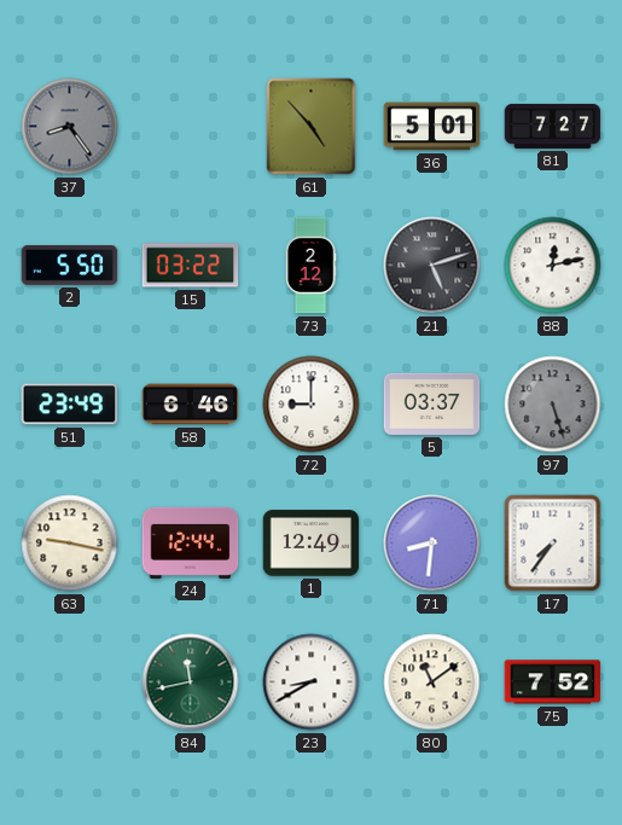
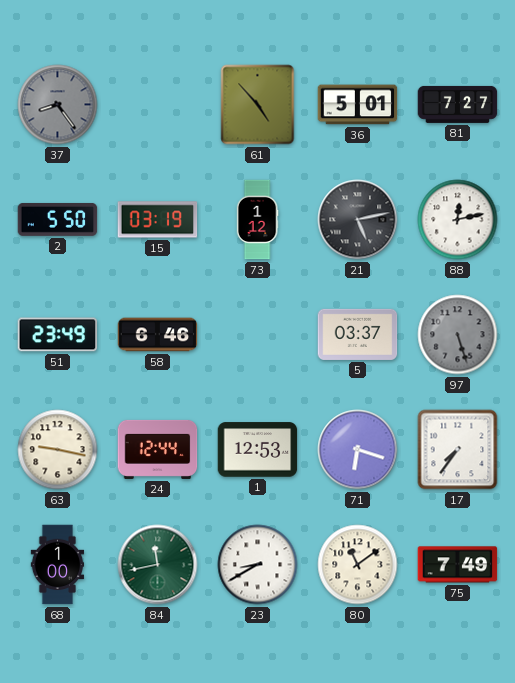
15: 03:22 -> 03:19 (158, 220)
73: 2:12 -> 1:12 (257, 220)
21: 5:12 -> 5:13 (358, 220)
72: 9:00 -> none (312, 405)
1: 12:49 -> 12:53 (258, 450)
71: 8:31 -> 6:18 (358, 450)
68: none -> 1:00 (58, 565)
75: 7:52 -> 7:49 (458, 565)
